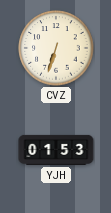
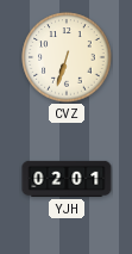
YJH: 01:53 -> 02:01 (67, 179)
